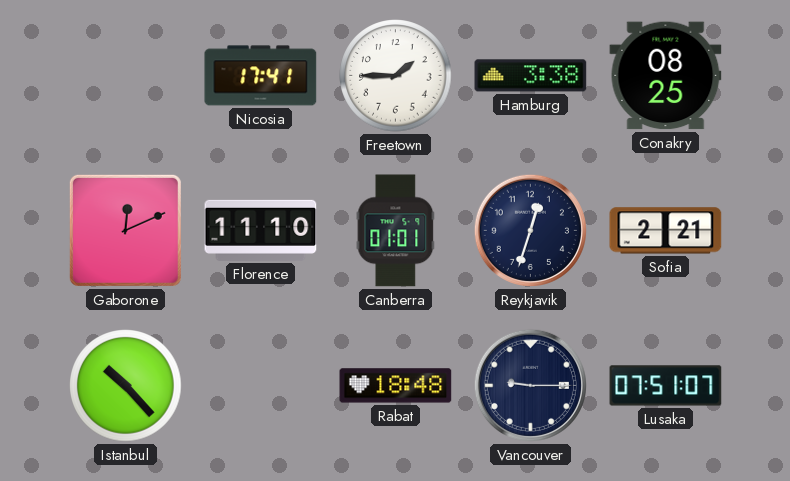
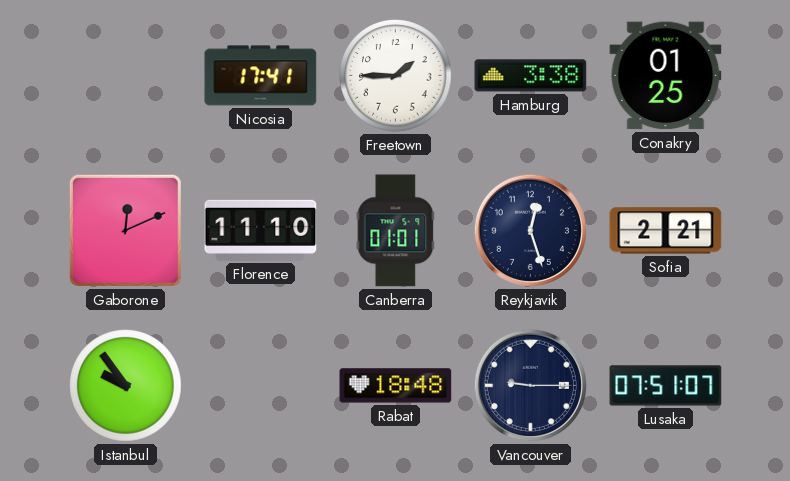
Conakry: 08:25 -> 01:25 (666, 76)
Reykjavik: 12:33 -> 12:27 (530, 230)
Istanbul: 10:23 -> 9:54 (126, 386)
